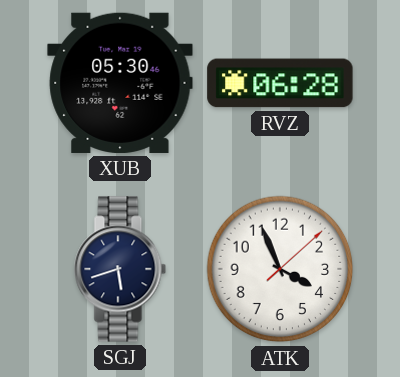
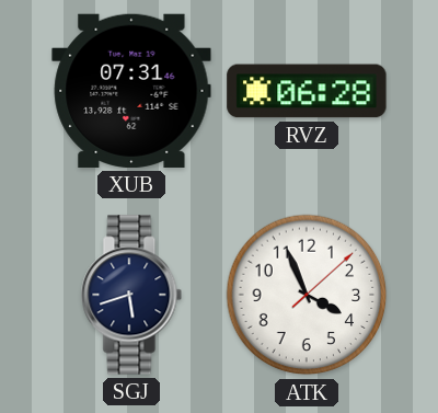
XUB: 05:30 -> 07:31 (131, 91)
